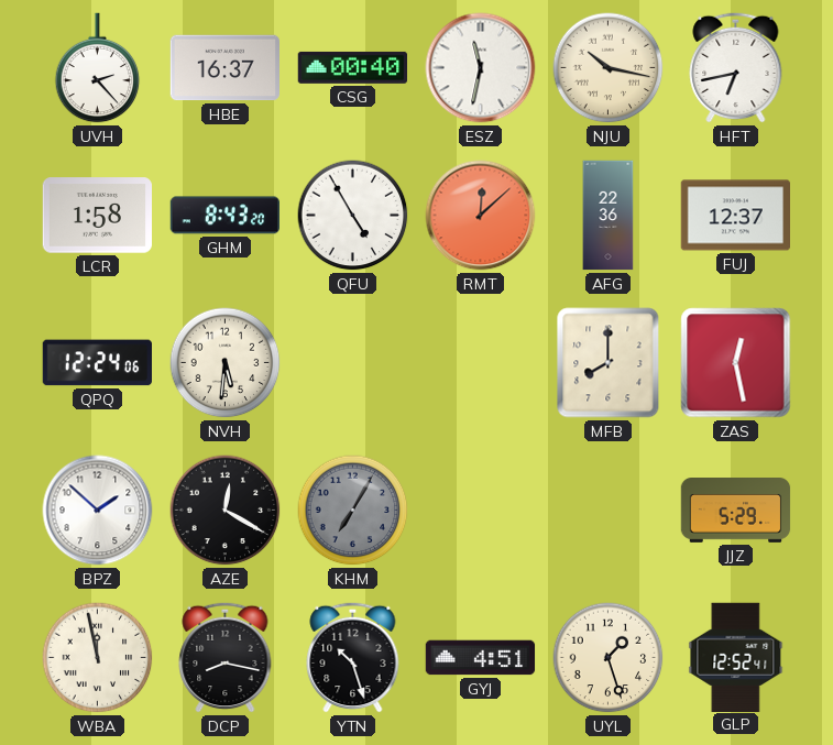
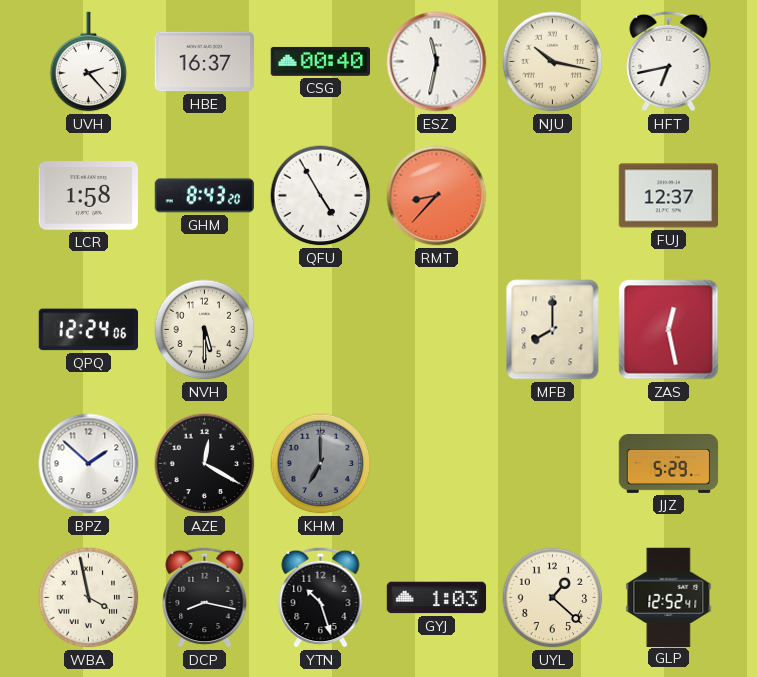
RMT: 12:08 -> 8:37 (437, 196)
AFG: 22:36 -> none (609, 216)
NVH: 5:31 -> 5:30 (205, 330)
KHM: 7:05 -> 7:00 (321, 464)
WBA: 11:58 -> 3:58 (89, 598)
GYJ: 4:51 -> 1:03 (437, 598)
UYL: 1:27 -> 1:22 (553, 598)
